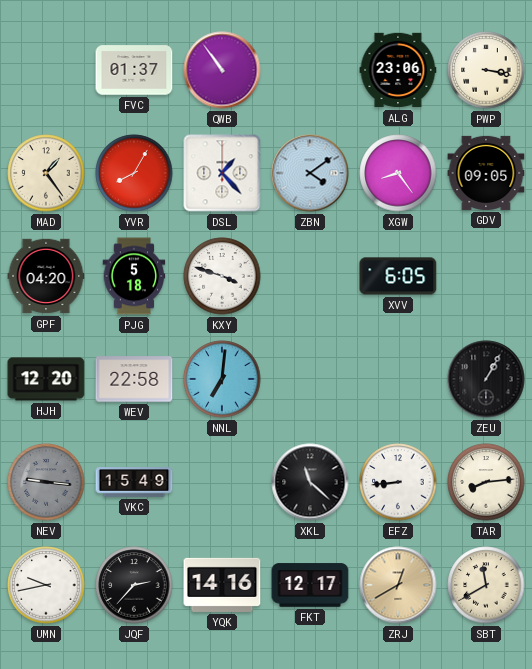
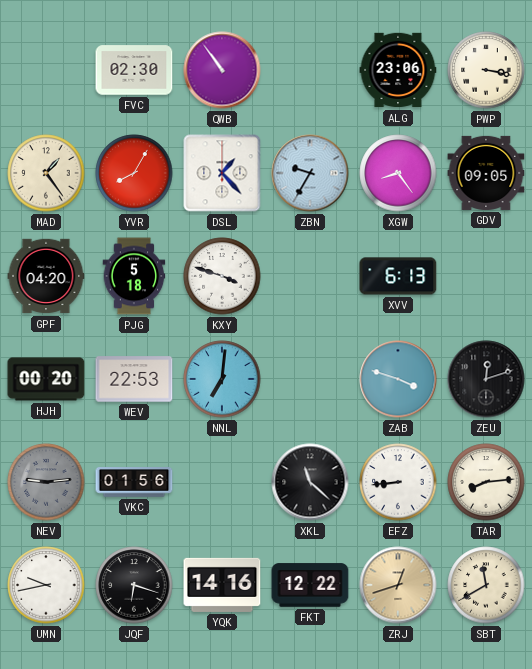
FVC: 01:37 -> 02:30 (134, 70)
ZBN: 4:09 -> 9:35 (310, 173)
XVV: 6:05 -> 6:13 (398, 276)
HJH: 12:20 -> 00:20 (46, 379)
WEV: 22:58 -> 22:53 (134, 379)
ZAB: none -> 3:48 (398, 379)
ZEU: 1:05 -> 12:12 (486, 379)
NEV: 9:16 -> 9:14 (46, 482)
VKC: 15:49 -> 01:56 (134, 482)
JQF: 2:37 -> 6:18 (134, 585)
FKT: 12:17 -> 12:22 (310, 585)
ZRJ: 12:40 -> 12:42 (398, 585)
